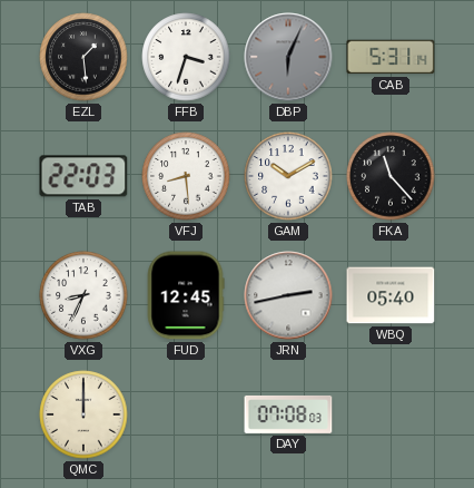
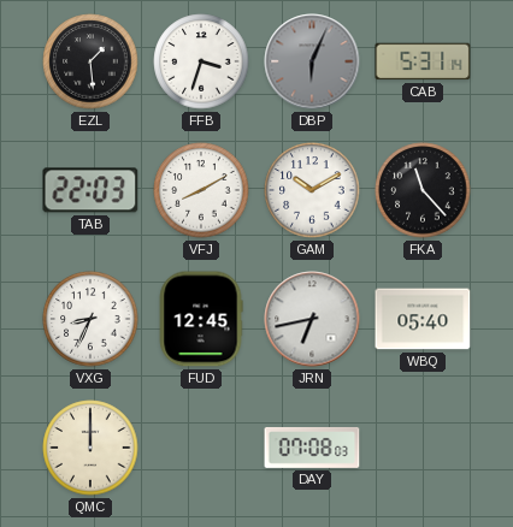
VFJ: 8:29 -> 8:10 (201, 190)
JRN: 2:43 -> 6:43 (312, 319)
